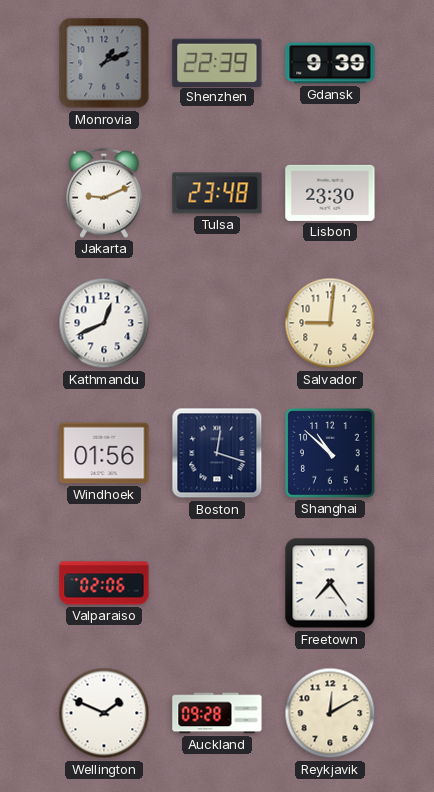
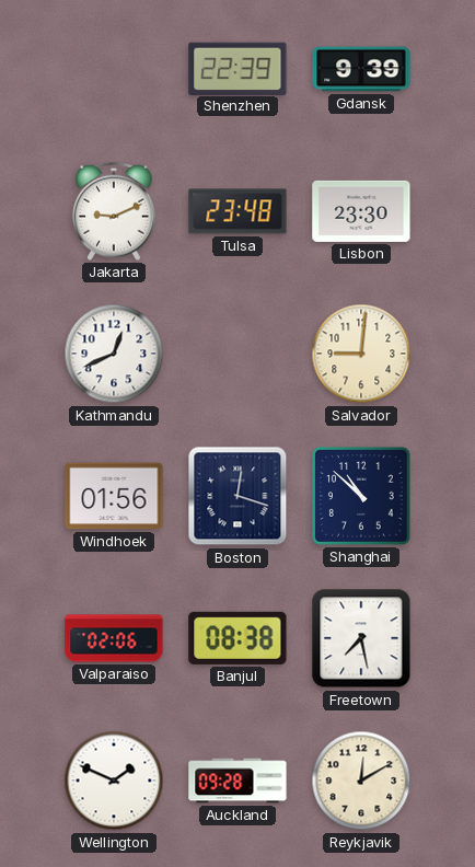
Monrovia: 1:11 -> none (104, 63)
Banjul: none -> 08:38 (237, 638)
Freetown: 7:24 -> 7:28 (361, 638)
